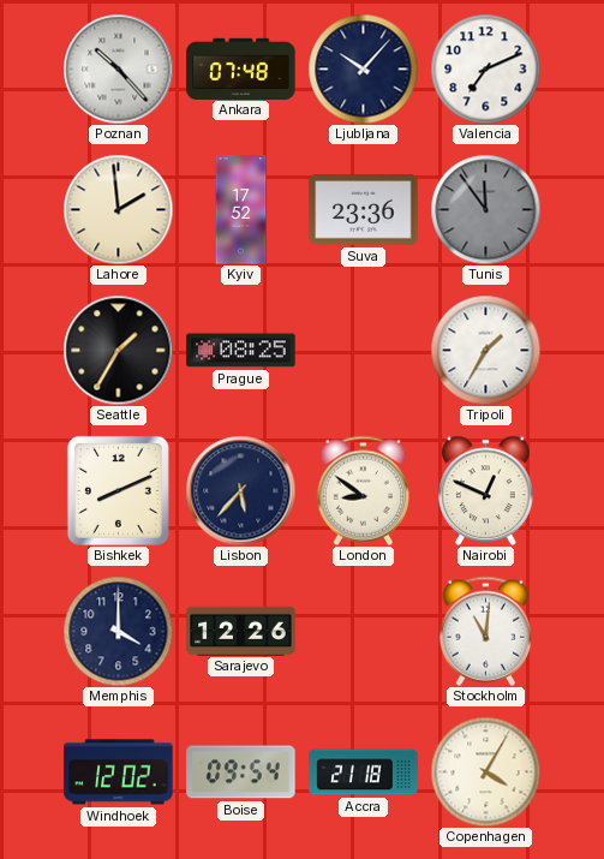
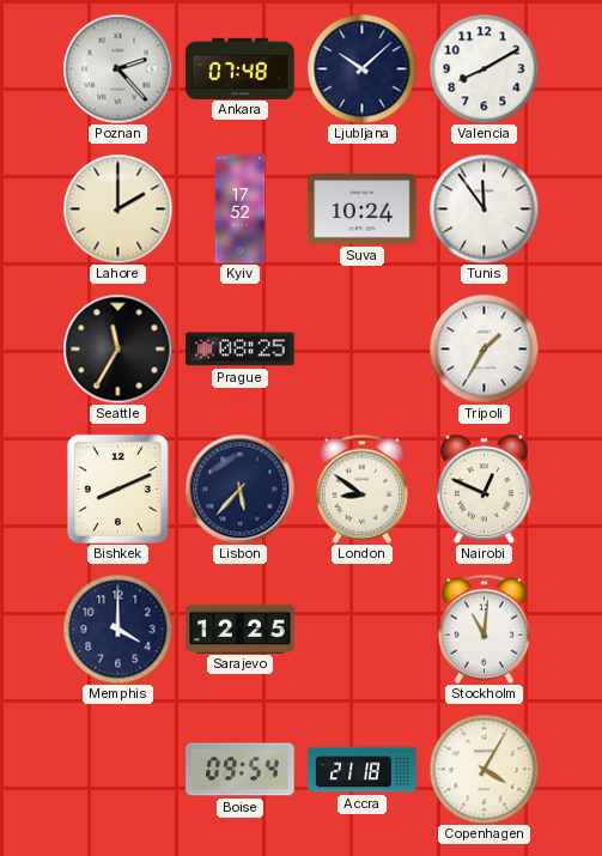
Poznan: 10:23 -> 2:23 (117, 68)
Ljubljana: 10:07 -> 10:08 (361, 68)
Valencia: 7:11 -> 8:10 (484, 68)
Lahore: 1:59 -> 2:00 (117, 208)
Suva: 23:36 -> 10:24 (363, 210)
Tunis dial: grey -> white (484, 208)
Seattle: 1:35 -> 11:35 (117, 348)
Sarajevo: 12:26 -> 12:25 (241, 629)
Windhoek: 12:02 -> none (119, 772)
